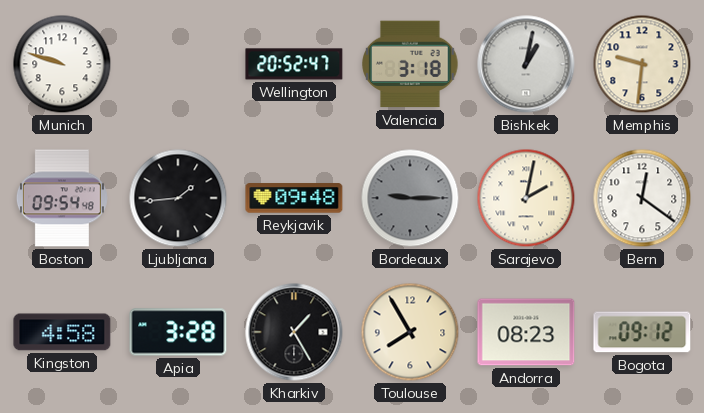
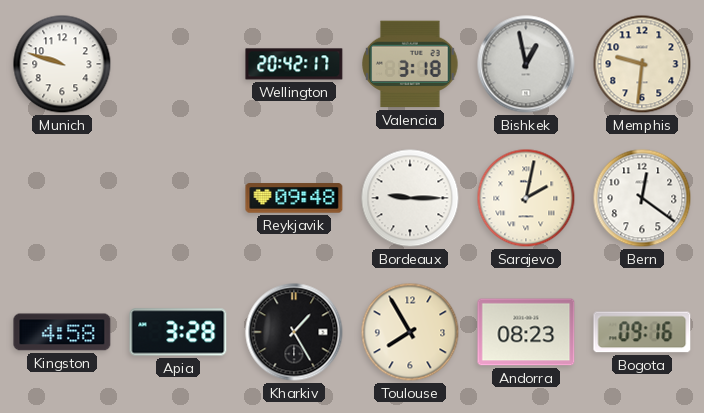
Wellington: 20:52 -> 20:42 (294, 64)
Bishkek: 1:02 -> 12:58 (526, 64)
Boston: 09:54 -> none (62, 198)
Ljubljana: 1:44 -> none (178, 198)
Bordeaux dial: grey -> white (410, 198)
Bogota: 09:12 -> 09:16 (642, 332)
